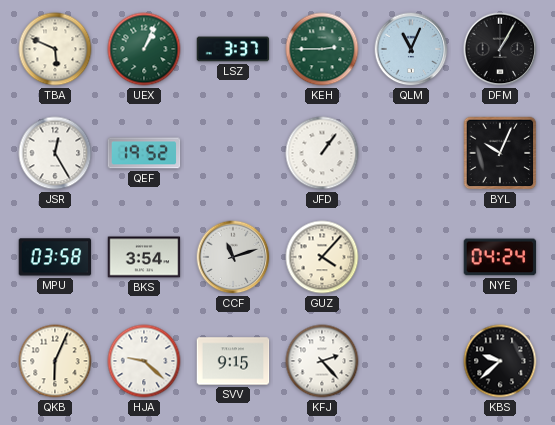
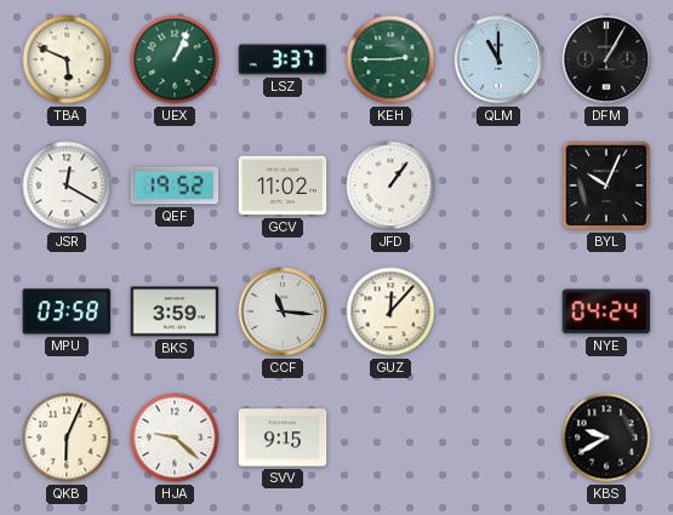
QLM: 11:04 -> 11:00 (498, 59)
JSR: 12:25 -> 12:20 (67, 185)
GCV: none -> 11:02 (283, 185)
BKS: 3:54 -> 3:59 (175, 311)
CCF: 11:12 -> 11:16 (283, 311)
GUZ: 4:07 -> 12:07 (390, 311)
KFJ: 2:23 -> none (322, 361)
KBS: 9:38 -> 9:40 (606, 437)
